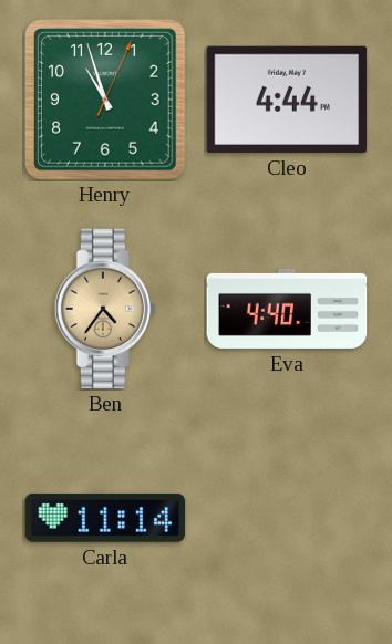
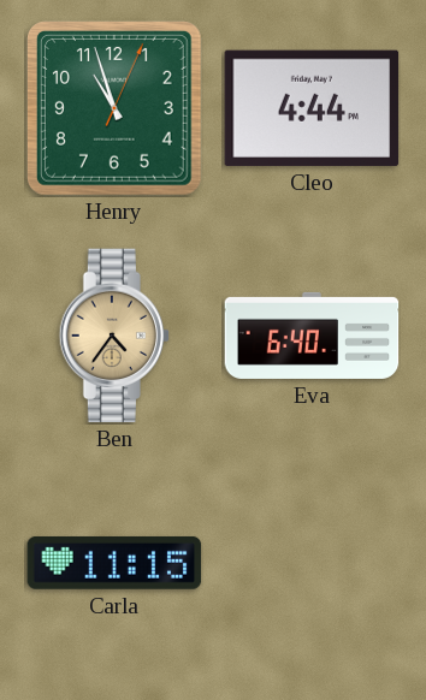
Eva: 4:40 -> 6:40 (312, 336)
Carla: 11:14 -> 11:15 (114, 563)
